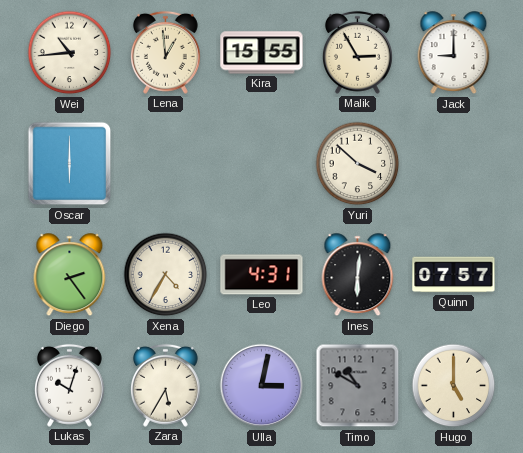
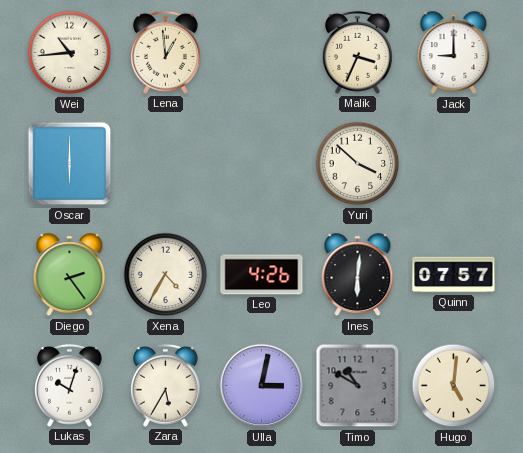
Kira: 15:55 -> none (262, 53)
Malik: 2:55 -> 3:34 (357, 52)
Leo: 4:31 -> 4:26 (262, 275)
Hugo: 5:00 -> 5:01 (454, 386)
